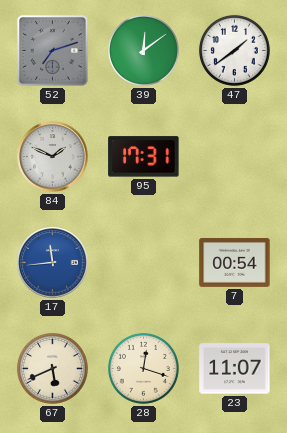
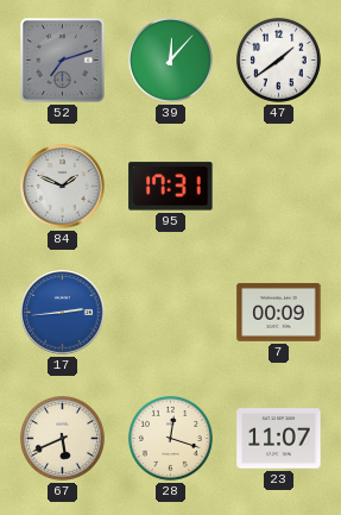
39: 12:09 -> 12:07 (170, 59)
17: 11:44 -> 2:44 (63, 313)
7: 00:54 -> 00:09 (279, 312)
